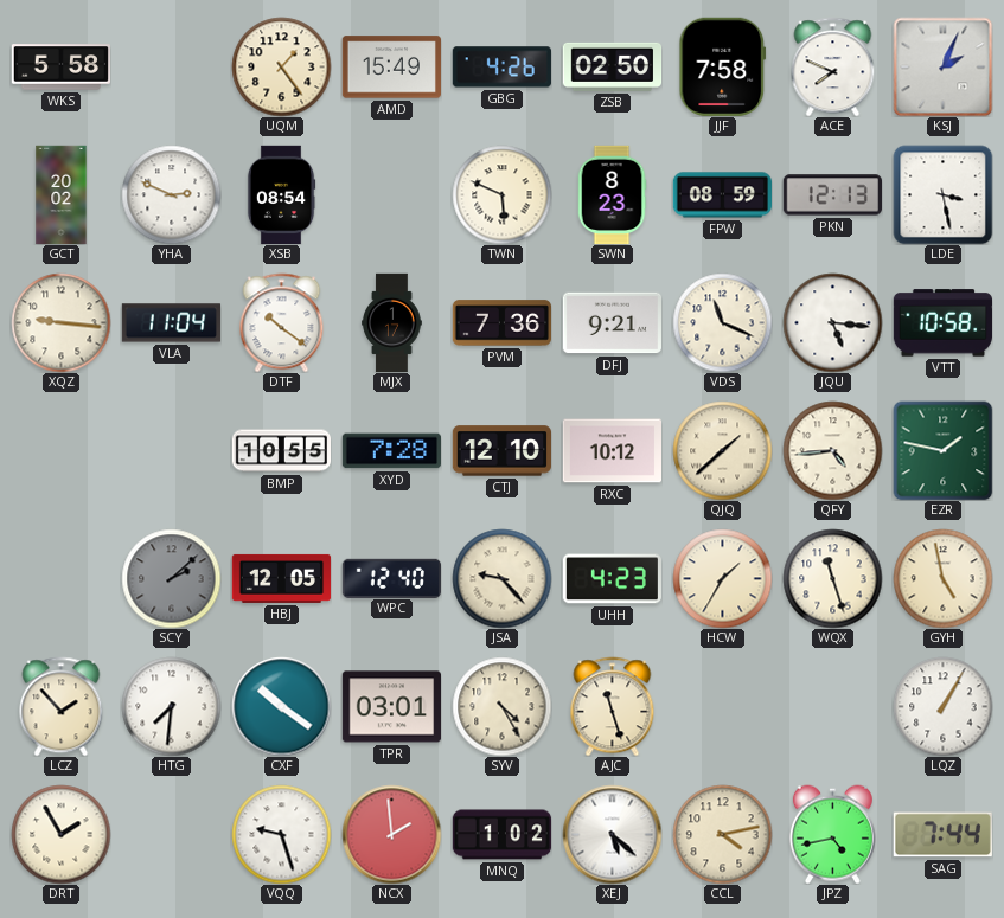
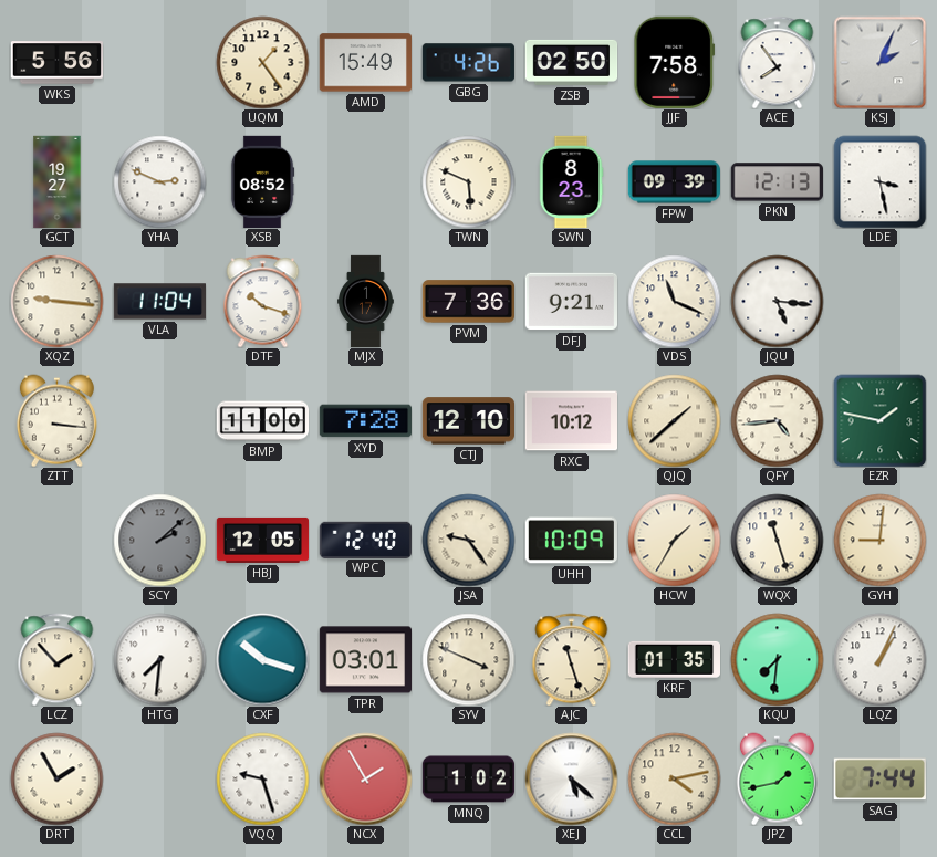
WKS: 5:58 -> 5:56 (56, 63)
ACE: 7:49 -> 7:54 (778, 62)
GCT: 20:02 -> 19:27 (58, 181)
XSB: 08:54 -> 08:52 (262, 181)
FPW: 08:59 -> 09:39 (674, 182)
DTF: 10:21 -> 10:18 (263, 301)
VTT: 10:58 -> none (942, 323)
ZTT: none -> 3:16 (56, 420)
BMP: 10:55 -> 11:00 (262, 421)
JSA: 9:23 -> 9:24 (468, 540)
UHH: 4:23 -> 10:09 (571, 541)
GYH: 4:58 -> 9:01 (879, 540)
CXF: 10:21 -> 10:18 (262, 659)
SYV: 4:25 -> 3:49 (468, 659)
KRF: none -> 01:35 (674, 659)
KQU: none -> 7:31 (777, 659)
LQZ: 1:05 -> 1:04 (879, 659)
NCX: 1:59 -> 1:55 (365, 778)
JPZ: 4:43 -> 1:43 (777, 778)
